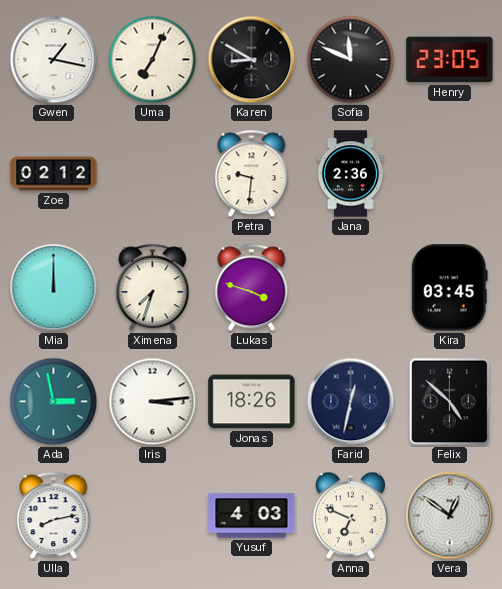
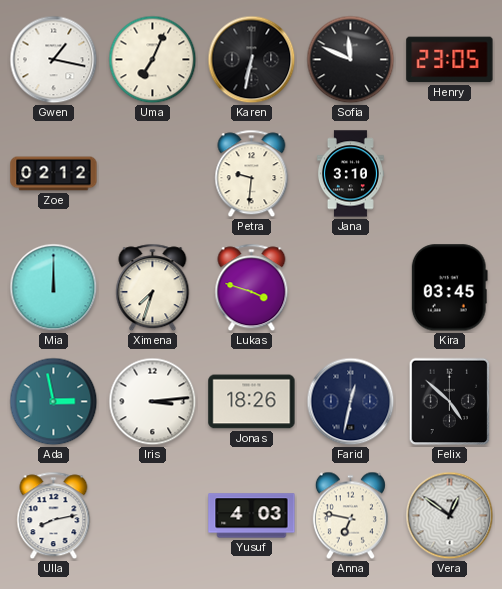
Karen: 8:50 -> 6:32 (252, 60)
Jana: 2:36 -> 3:10 (350, 174)
Anna: 6:49 -> 6:47 (350, 516)
